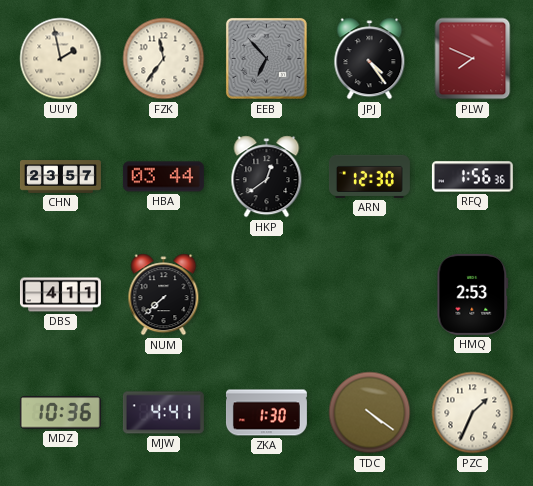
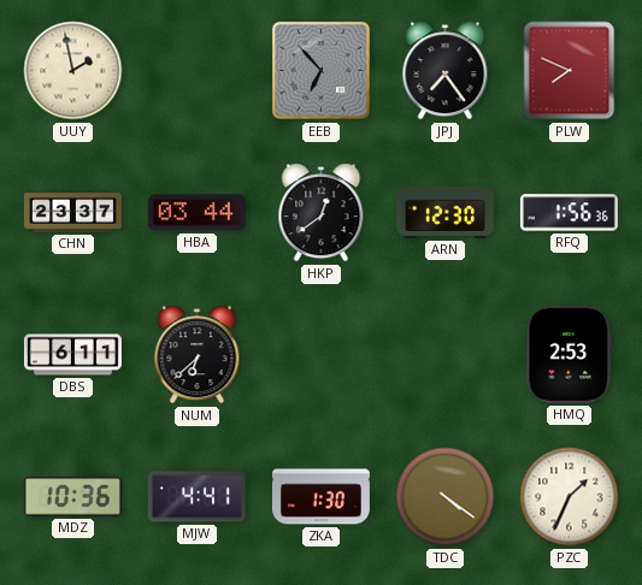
FZK: 11:36 -> none (164, 59)
JPJ: 4:24 -> 7:24 (446, 71)
CHN: 23:57 -> 23:37 (72, 213)
DBS: 4:11 -> 6:11 (72, 355)
NUM: 7:38 -> 6:38 (198, 355)
